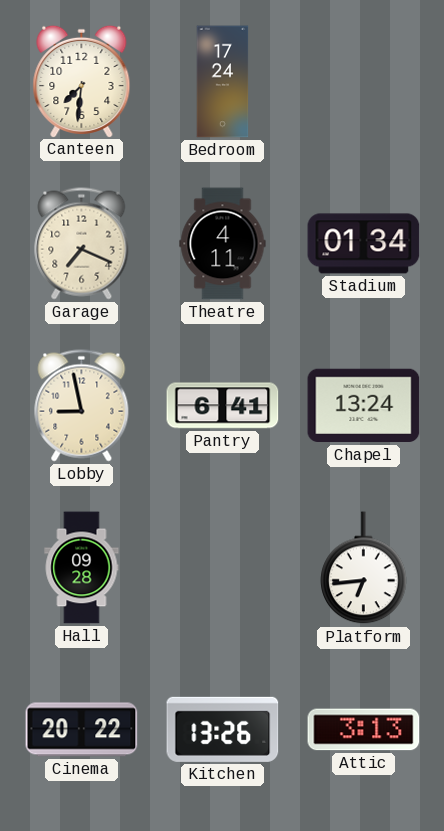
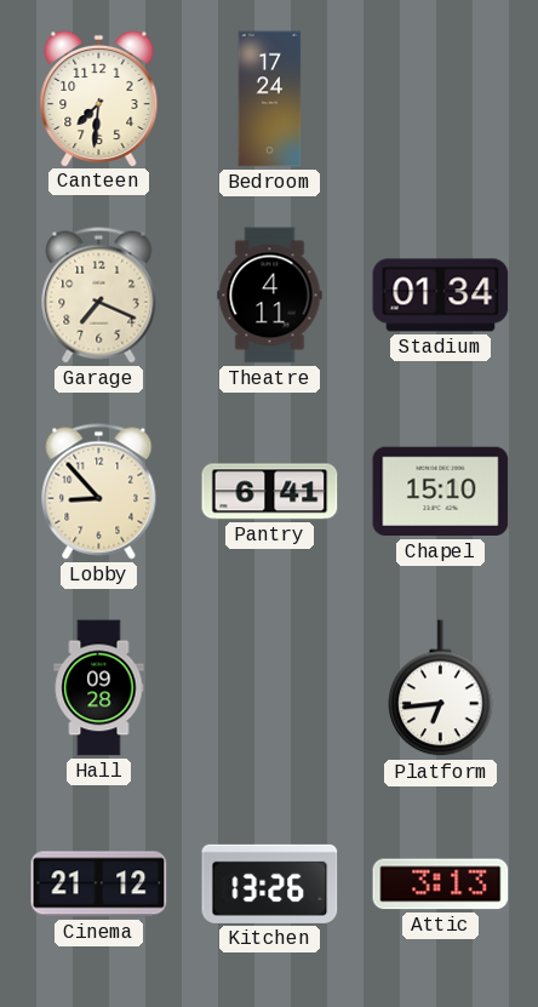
Lobby: 8:58 -> 8:53 (99, 492)
Chapel: 13:24 -> 15:10 (441, 492)
Cinema: 20:22 -> 21:12 (99, 885)
